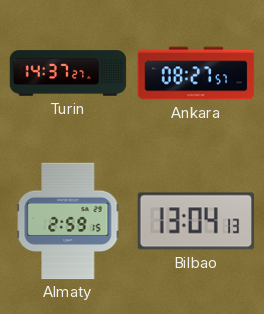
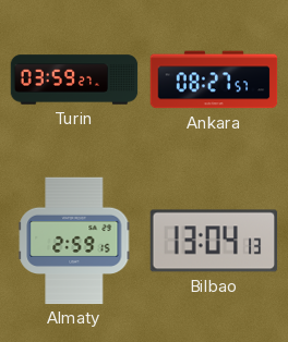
Turin: 14:37 -> 03:59 (74, 80)
